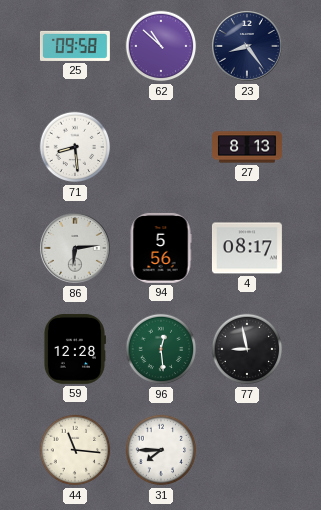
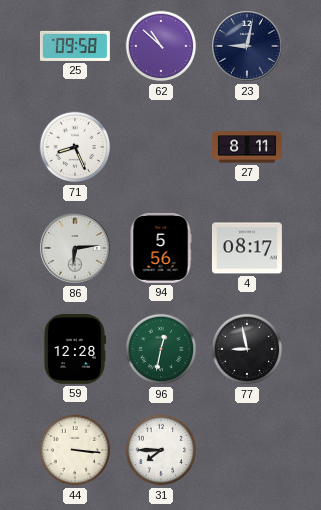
23: 8:24 -> 9:02 (248, 47)
71: 8:29 -> 8:26 (75, 147)
27: 8:13 -> 8:11 (248, 147)
96: 12:29 -> 12:32 (161, 349)
44: 11:16 -> 3:16 (75, 450)
